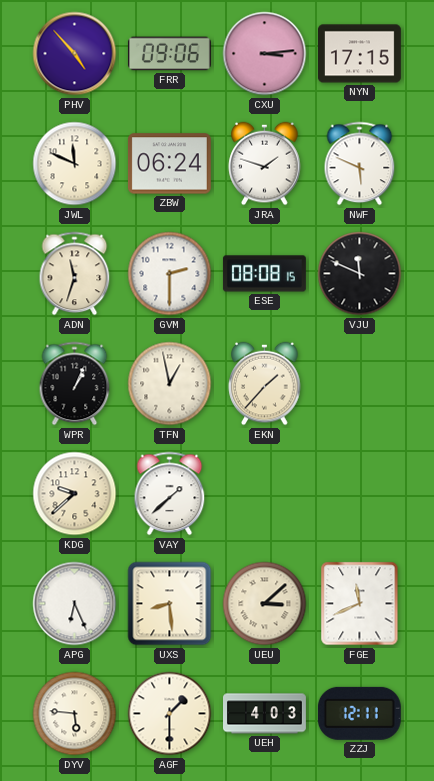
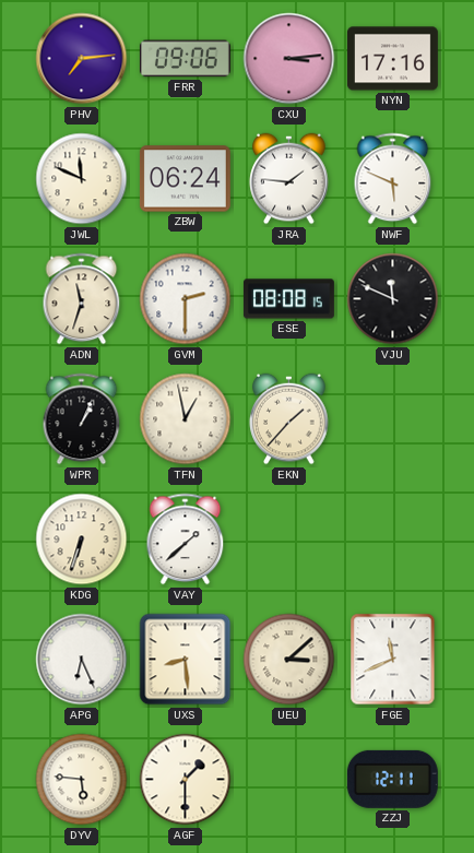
PHV: 4:53 -> 7:14 (82, 59)
NYN: 17:15 -> 17:16 (392, 59)
JRA: 1:48 -> 1:46 (289, 179)
KDG: 9:38 -> 6:33 (82, 540)
UEH: 4:03 -> none (265, 714)
